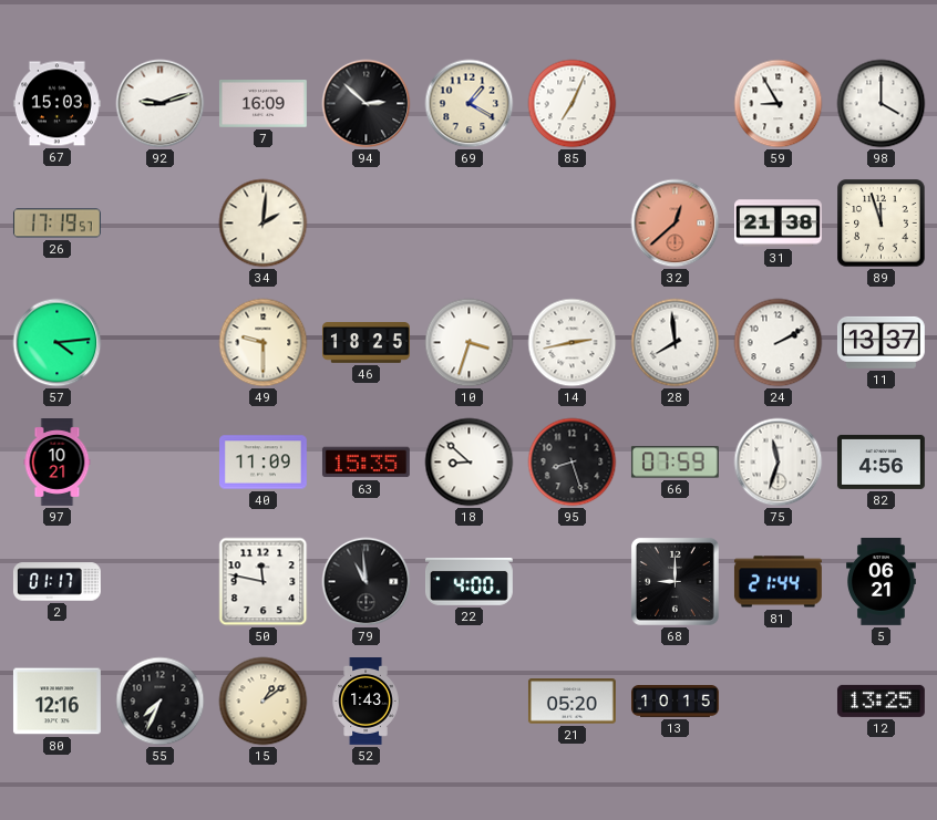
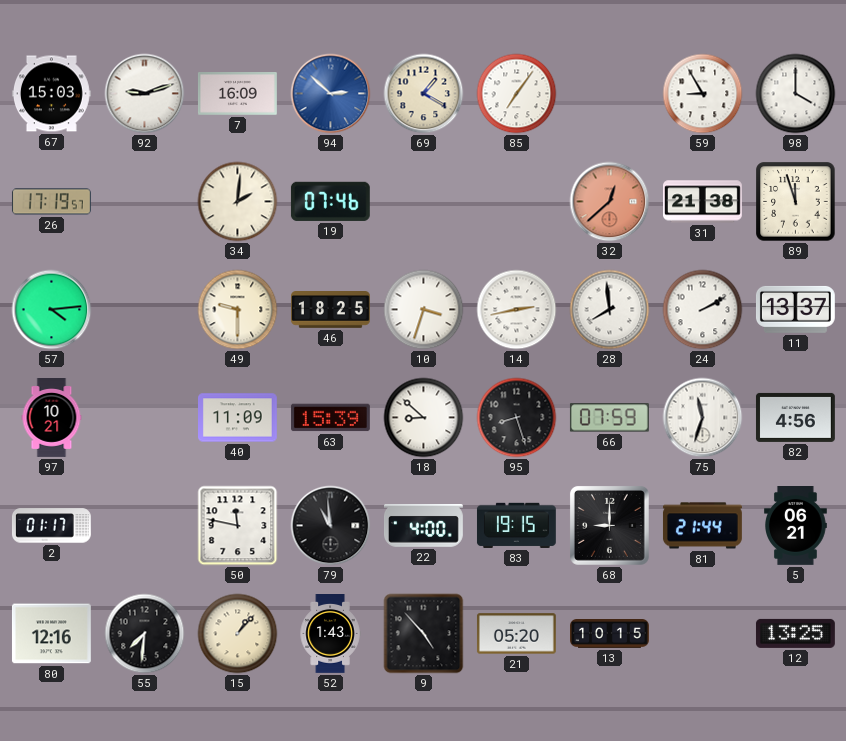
94 dial: black -> blue (331, 94)
85: 7:04 -> 7:06 (517, 94)
19: none -> 07:46 (330, 201)
63: 15:35 -> 15:39 (330, 418)
83: none -> 19:15 (516, 525)
55: 7:34 -> 7:31 (145, 634)
15: 1:09 -> 1:07 (238, 634)
9: none -> 4:53 (424, 634)
